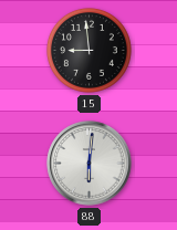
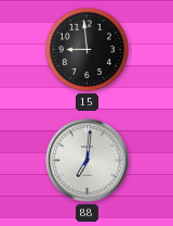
88: 6:01 -> 7:01 (88, 161)
